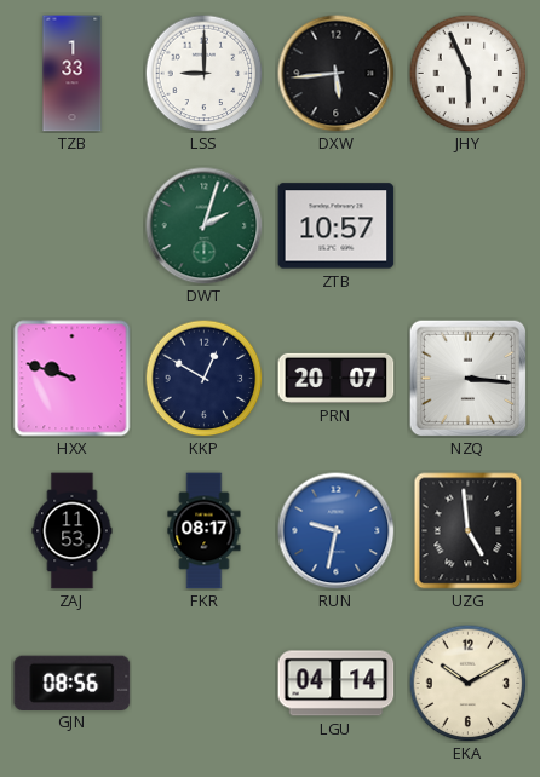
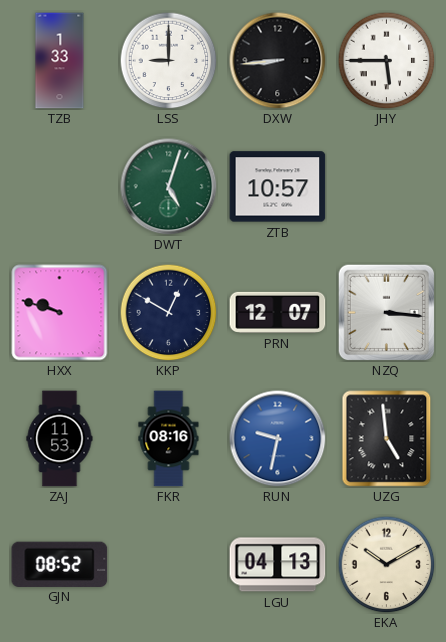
DXW: 5:44 -> 8:44 (278, 61)
JHY: 5:56 -> 5:45 (386, 60)
DWT: 2:03 -> 5:03 (169, 187)
PRN: 20:07 -> 12:07 (278, 312)
FKR: 08:17 -> 08:16 (169, 439)
GJN: 08:56 -> 08:52 (60, 564)
LGU: 04:14 -> 04:13 (278, 565)
